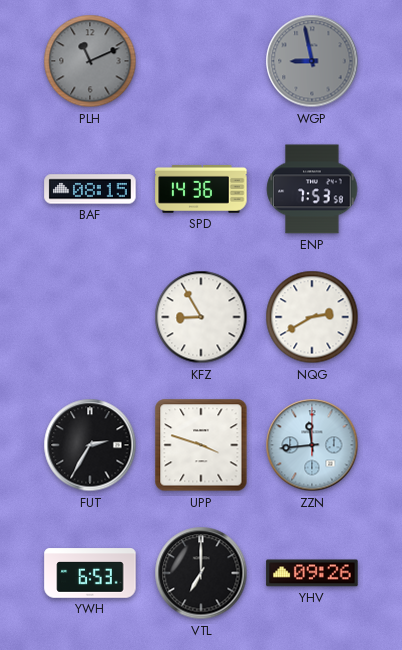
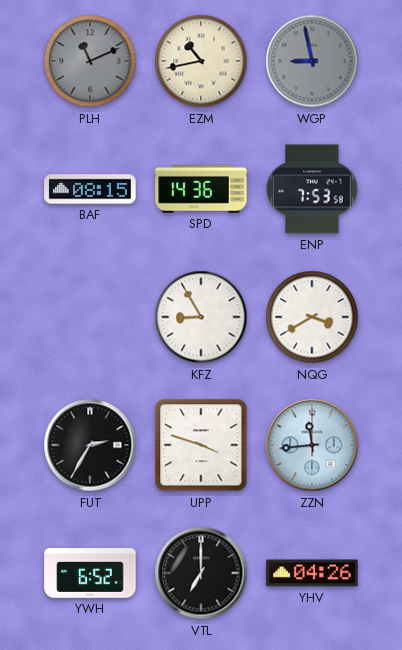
EZM: none -> 10:43 (201, 61)
NQG: 2:40 -> 3:40 (312, 317)
YWH: 6:53 -> 6:52 (90, 573)
YHV: 09:26 -> 04:26 (312, 573)
